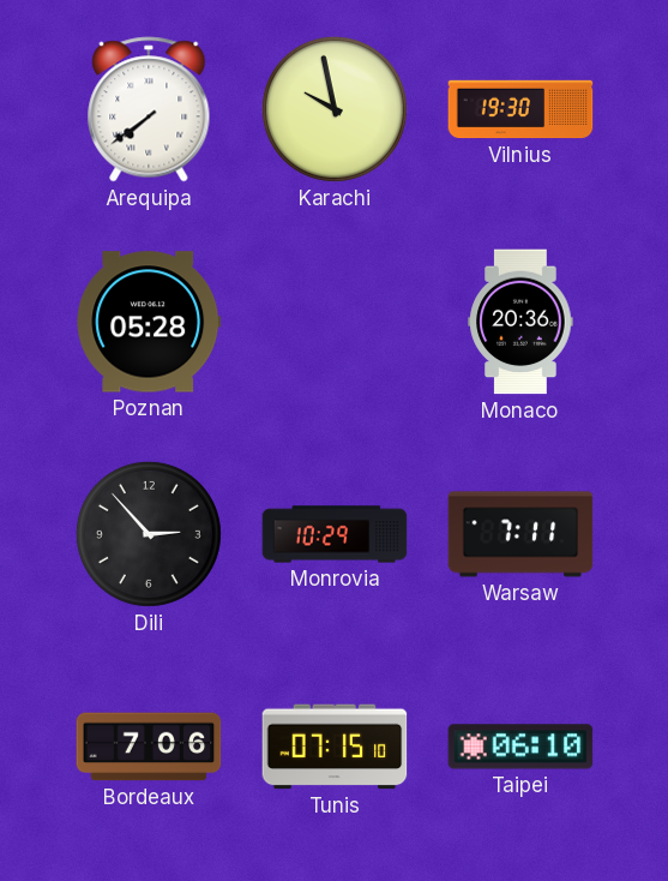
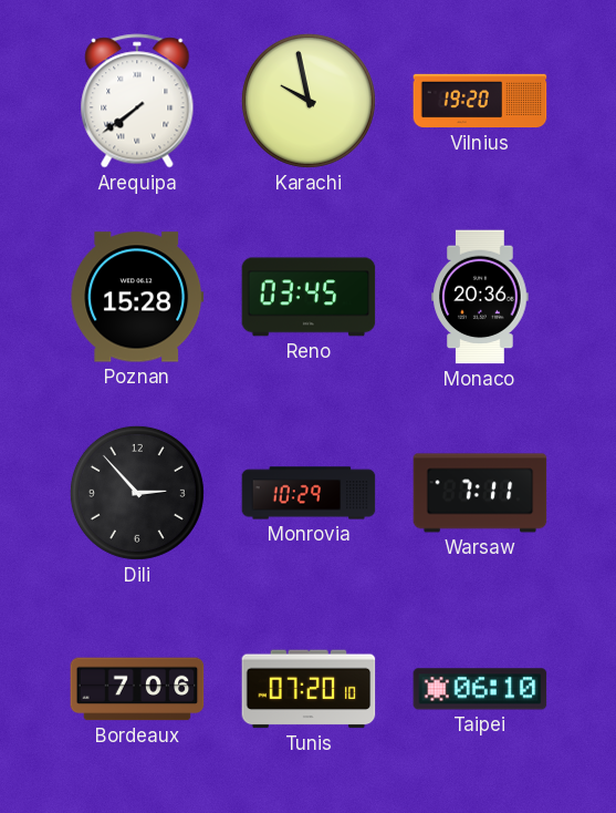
Vilnius: 19:30 -> 19:20 (480, 101)
Poznan: 05:28 -> 15:28 (137, 297)
Reno: none -> 03:45 (309, 297)
Tunis: 07:15 -> 07:20 (309, 689)
